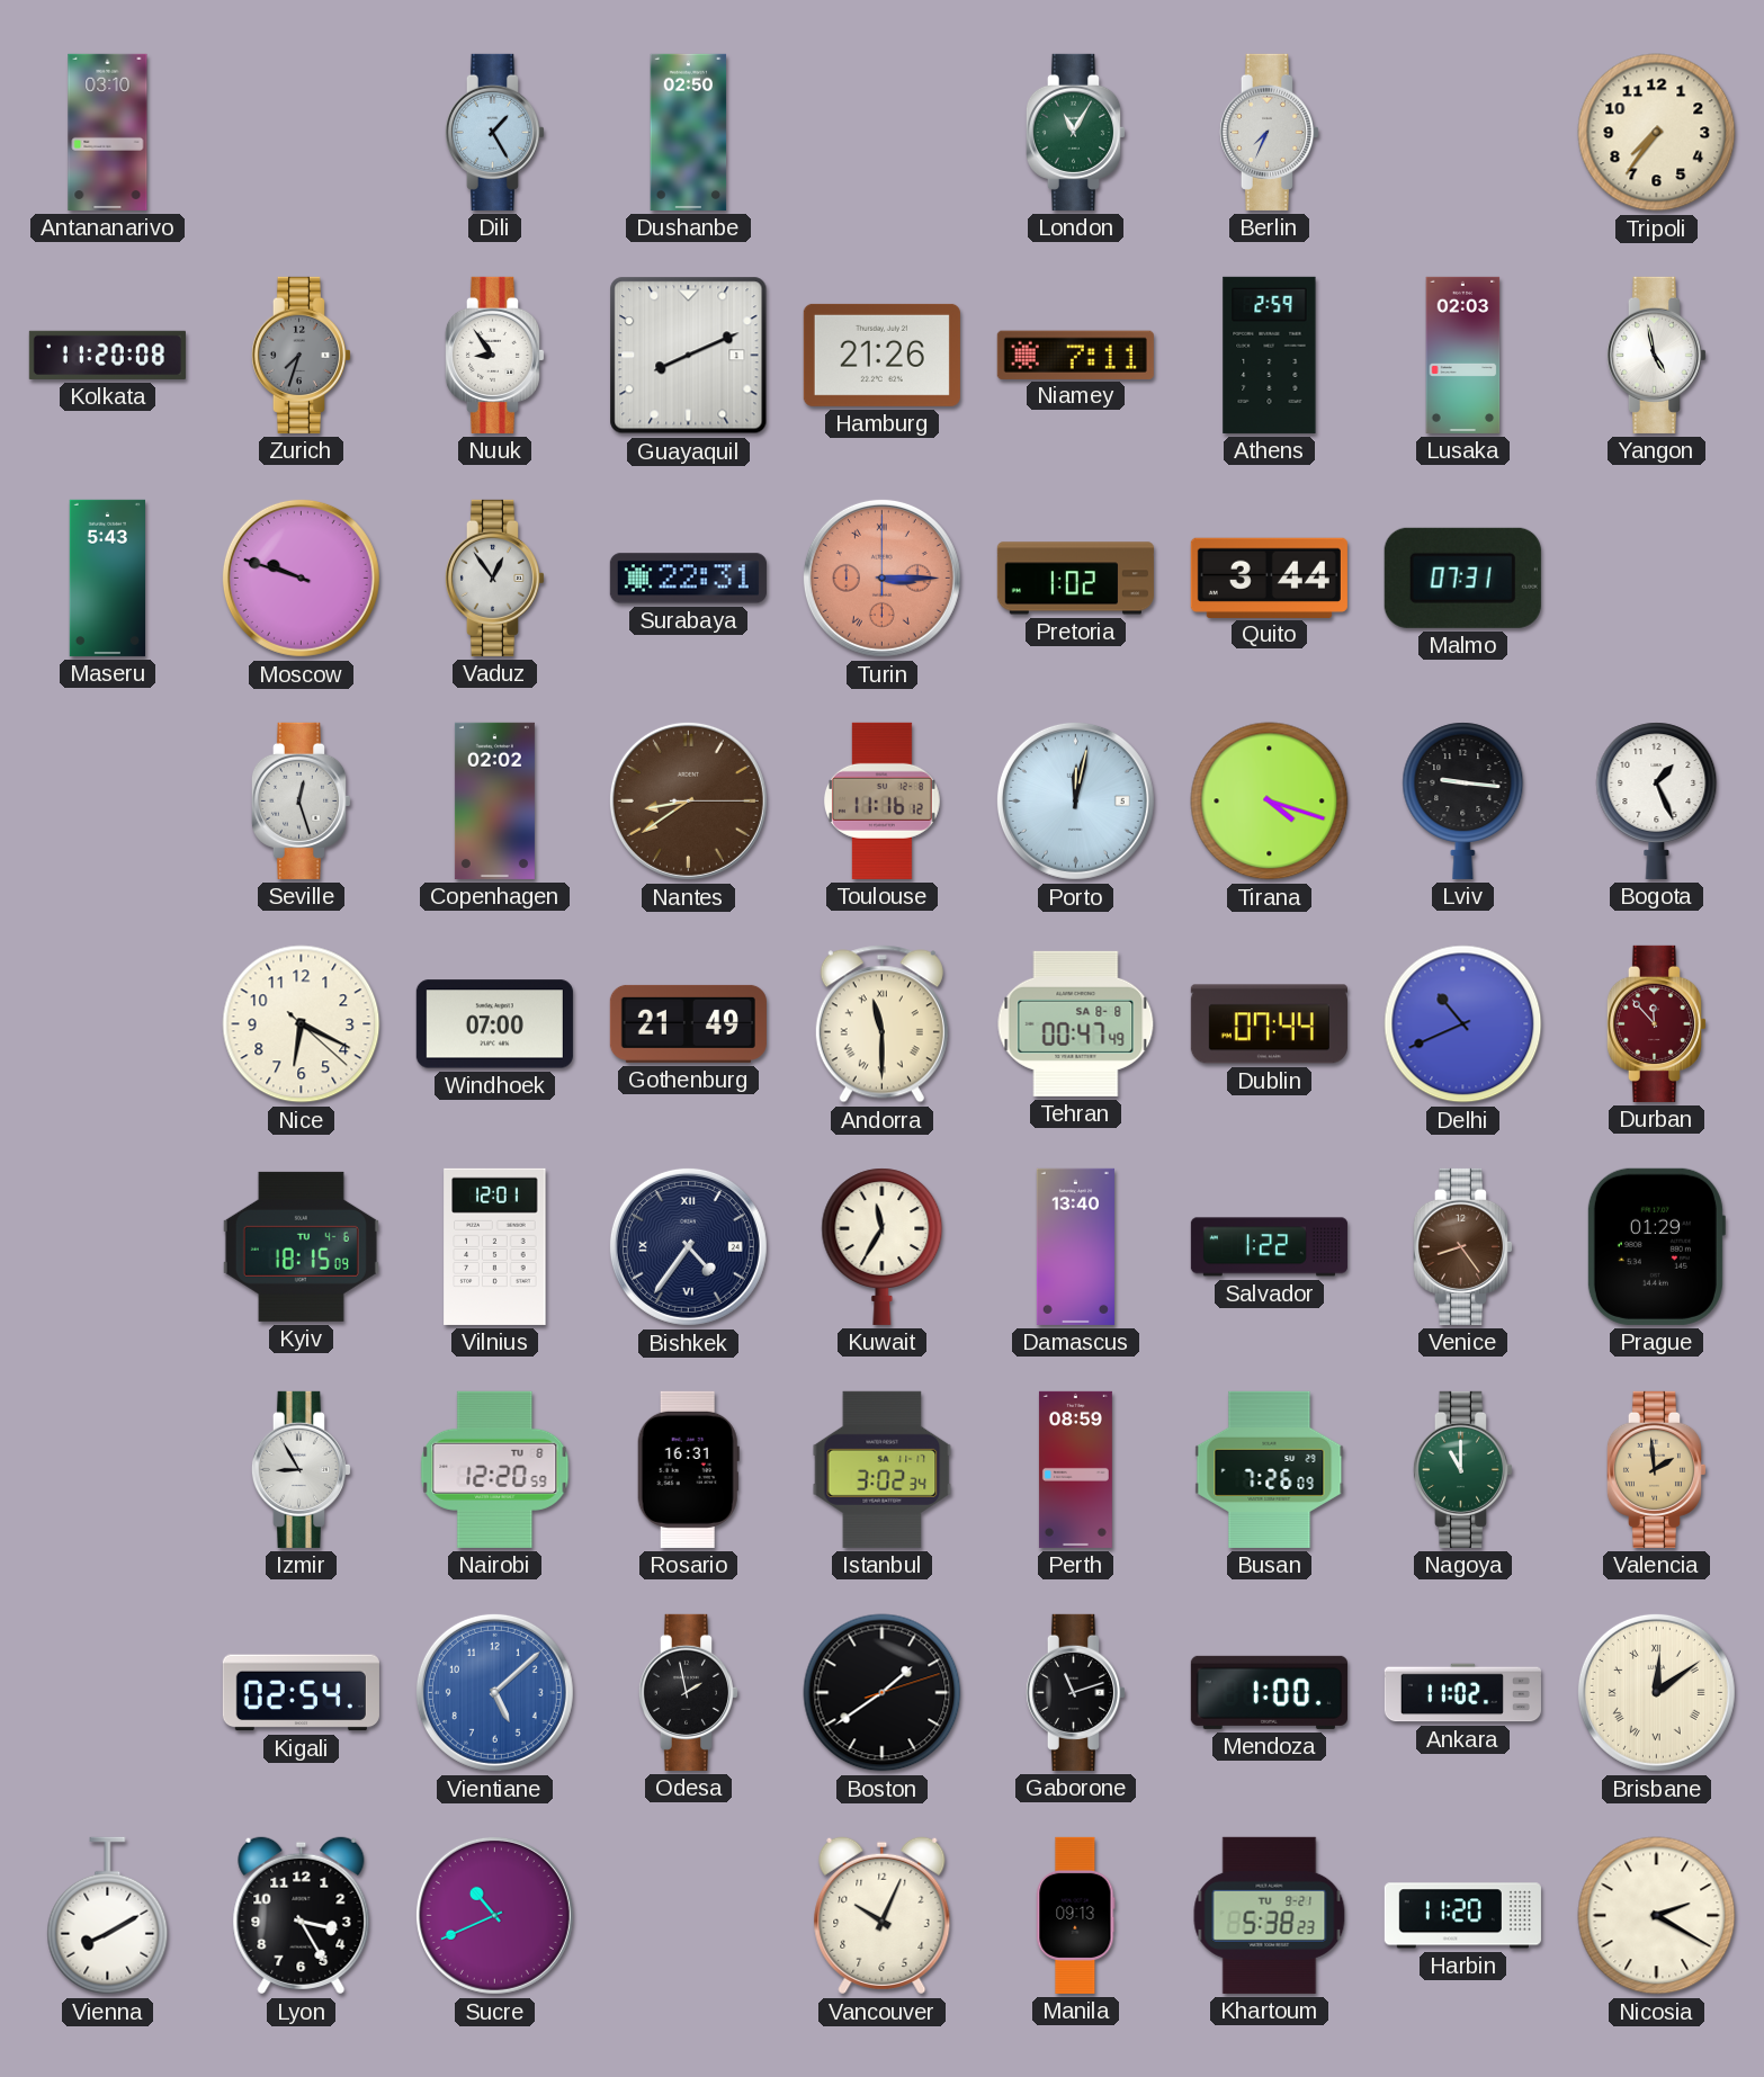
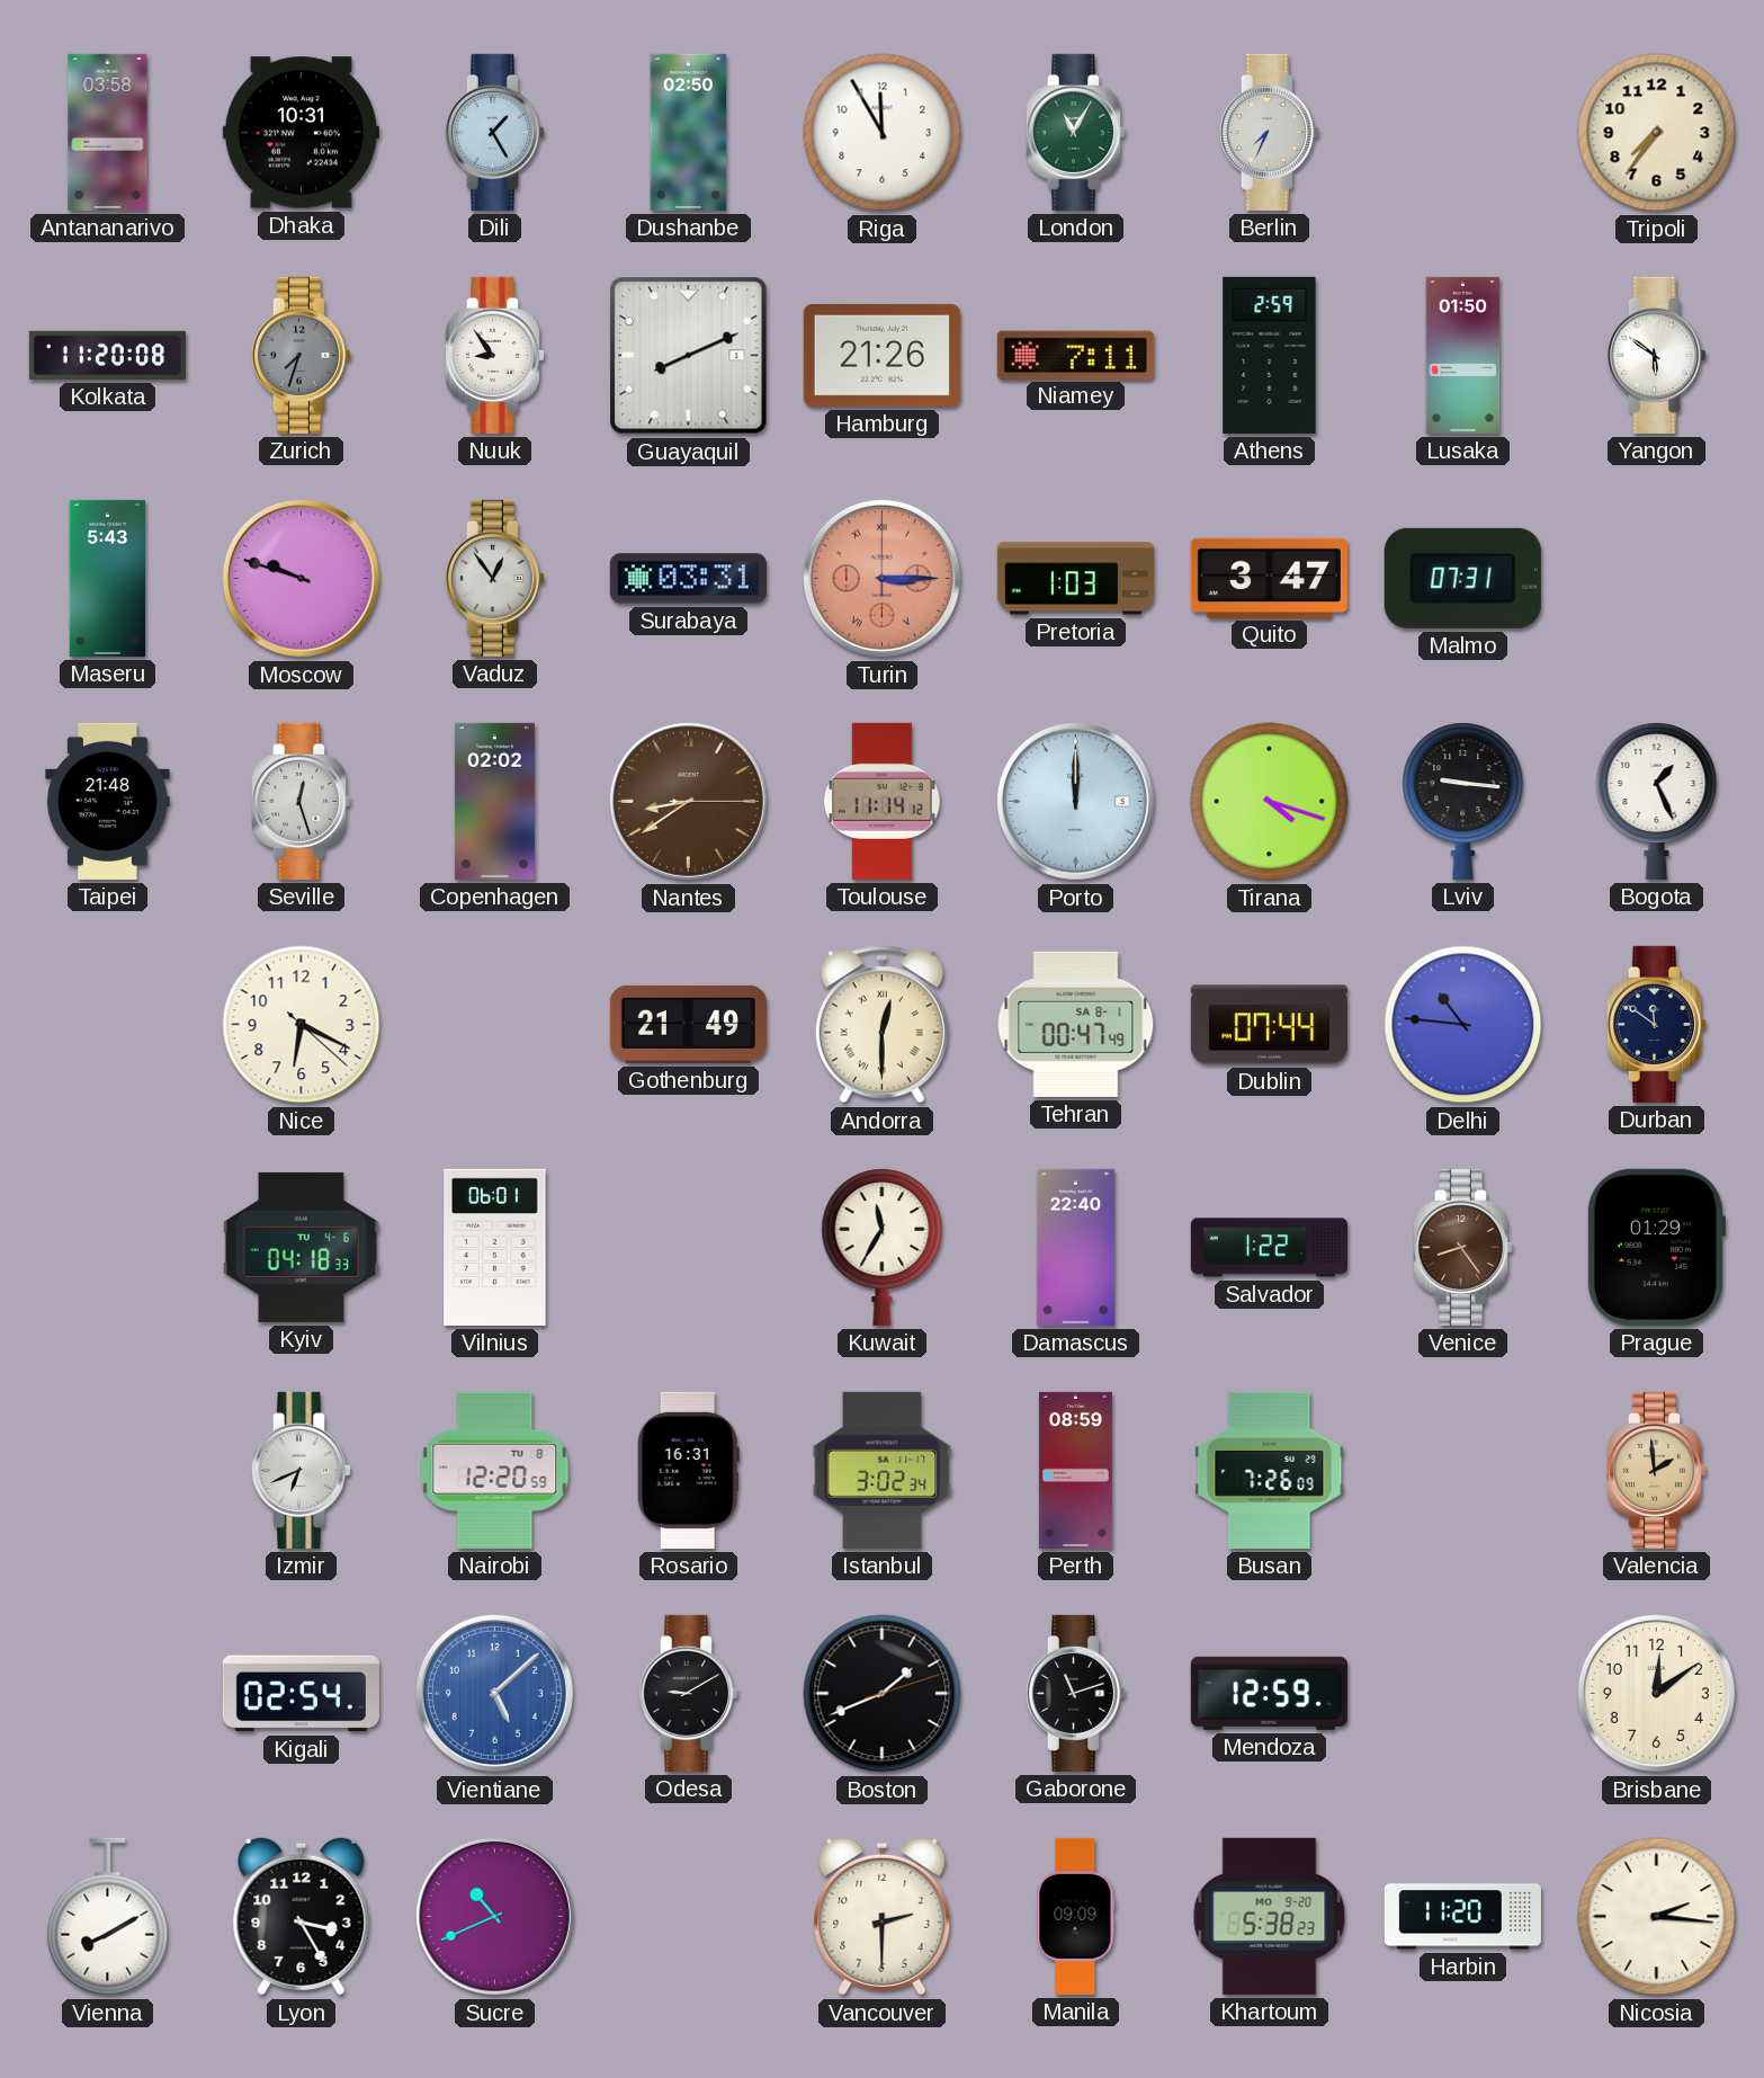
Antananarivo: 03:10 -> 03:58 (108, 132)
Dhaka: none -> 10:31 (301, 133)
Riga: none -> 11:55 (883, 133)
Lusaka: 02:03 -> 01:50 (1463, 355)
Yangon: 4:58 -> 5:51 (1656, 355)
Surabaya: 22:31 -> 03:31 (688, 579)
Pretoria: 1:02 -> 1:03 (1075, 579)
Quito: 3:44 -> 3:47 (1269, 578)
Taipei: none -> 21:48 (108, 801)
Toulouse: 11:16 -> 11:14 (881, 801)
Porto: 12:02 -> 12:00 (1075, 801)
Windhoek: 07:00 -> none (494, 1024)
Andorra: 11:30 -> 12:30 (881, 1025)
Tehran date: SA 8-8 -> SA 8-1 (1076, 1024)
Delhi: 10:41 -> 10:46 (1463, 1025)
Durban: 11:53 -> 11:51 (1656, 1024)
Durban dial: burgundy -> navy (1656, 1024)
Kyiv: 18:15 -> 04:18 (301, 1247)
Vilnius: 12:01 -> 06:01 (495, 1247)
Bishkek: 4:36 -> none (688, 1246)
Damascus: 13:40 -> 22:40 (1075, 1247)
Izmir: 8:55 -> 6:41 (301, 1470)
Nagoya: 11:00 -> none (1462, 1469)
Odesa: 1:58 -> 9:10 (688, 1693)
Boston: 1:39 -> 1:41 (883, 1694)
Mendoza: 1:00 -> 12:59 (1269, 1693)
Ankara: 11:02 -> none (1462, 1693)
Brisbane numerals: Roman -> Arabic (1656, 1693)
Vancouver: 10:04 -> 2:30 (883, 1917)
Manila: 09:13 -> 09:09 (1076, 1916)
Khartoum date: TU 9-21 -> MO 9-20 (1270, 1916)
Nicosia: 2:20 -> 2:16 (1657, 1917)
